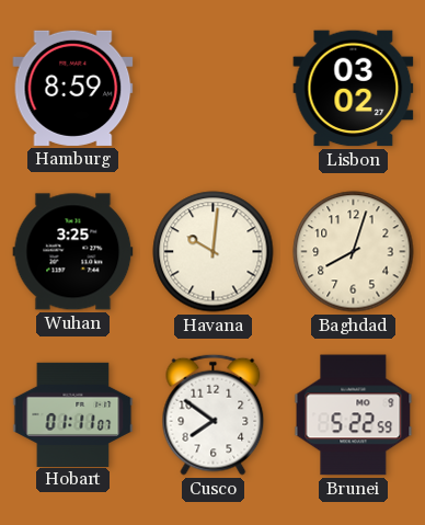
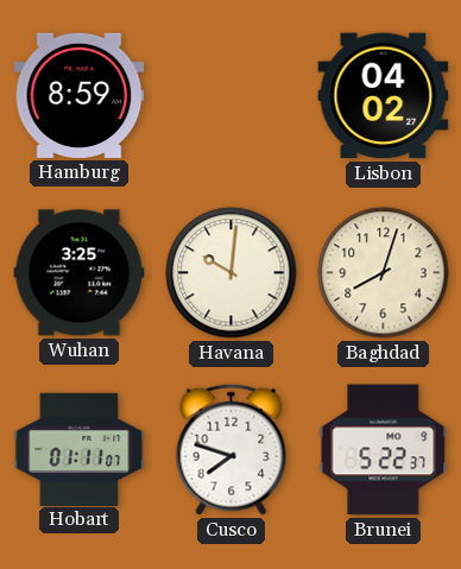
Lisbon: 03:02 -> 04:02 (384, 96)
Cusco: 7:51 -> 7:48 (232, 449)
Brunei: 5:22:59 -> 5:22:37 (384, 450)
